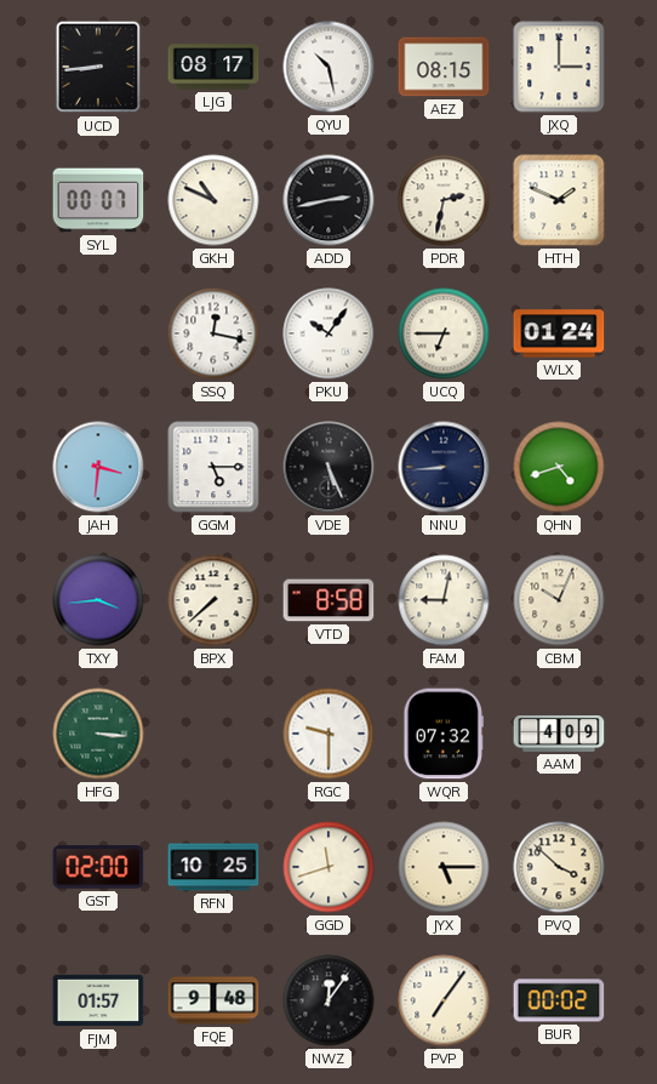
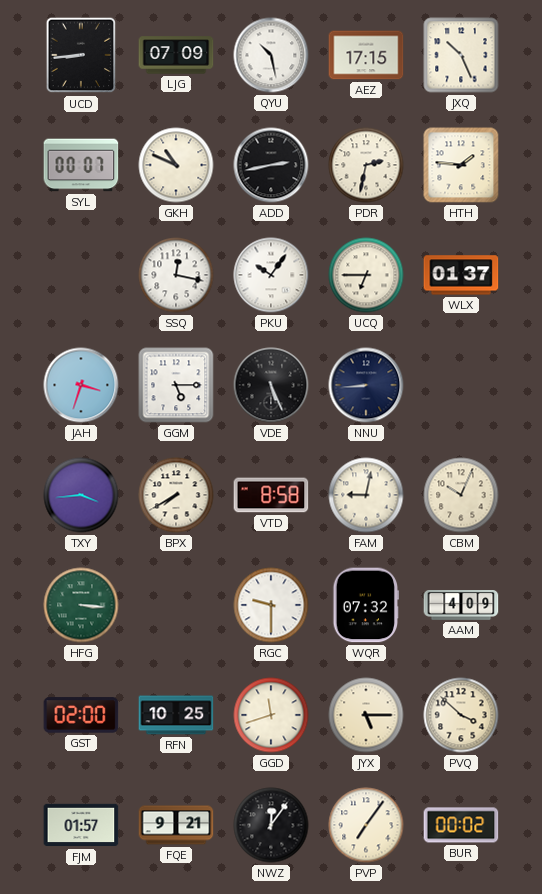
LJG: 08:17 -> 07:09 (176, 55)
AEZ: 08:15 -> 17:15 (366, 55)
JXQ: 3:00 -> 10:26 (461, 55)
HTH: 1:49 -> 1:46 (461, 165)
WLX: 01:24 -> 01:37 (461, 275)
JAH: 3:31 -> 3:33 (81, 385)
QHN: 4:42 -> none (559, 467)
BPX: 7:38 -> 7:40 (176, 495)
FQE: 9:48 -> 9:21 (176, 825)
